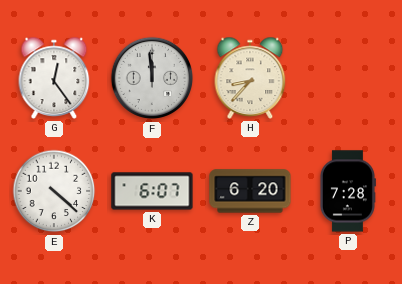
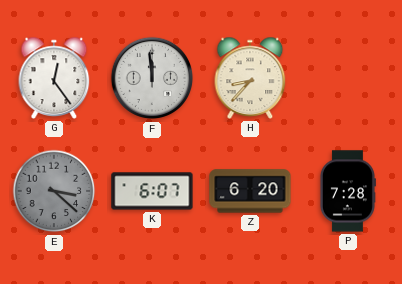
E: 4:22 -> 3:22 (54, 191)
E dial: white -> grey (54, 191)
